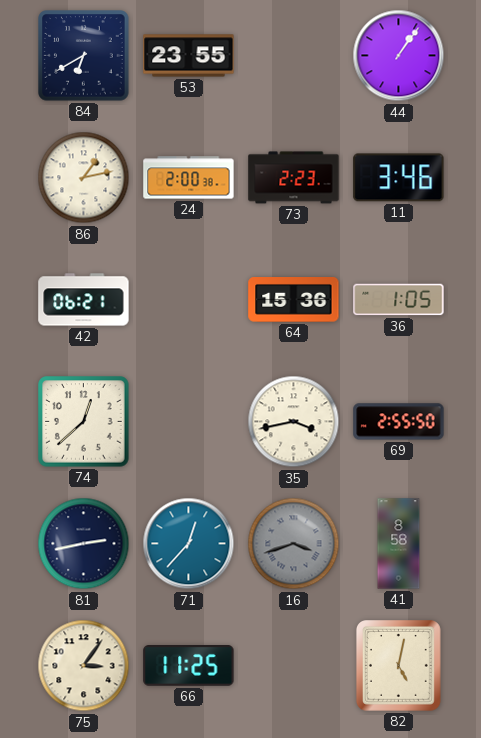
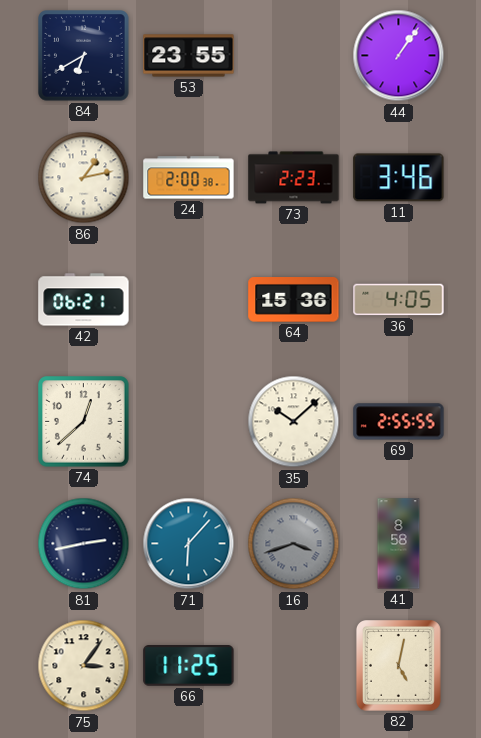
36: 1:05 -> 4:05 (399, 300)
35: 3:43 -> 10:08 (294, 422)
69: 2:55:50 -> 2:55:55 (399, 422)
71: 12:37 -> 6:07 (189, 544)
